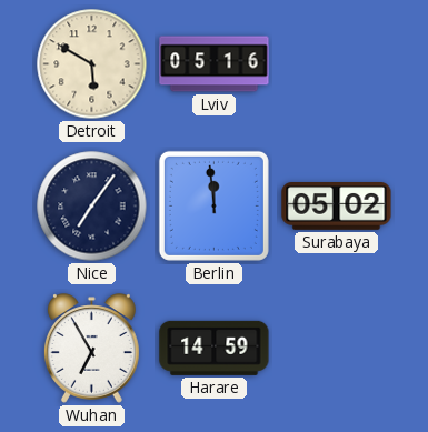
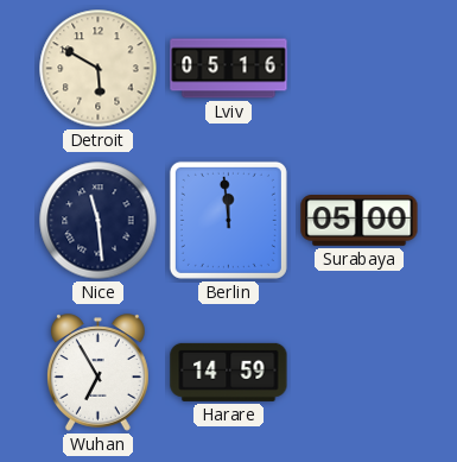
Nice: 7:06 -> 11:29 (99, 221)
Surabaya: 05:02 -> 05:00 (360, 221)
